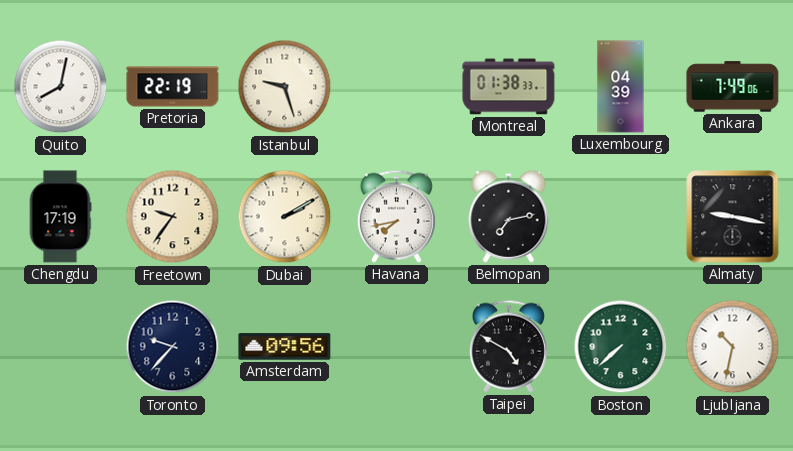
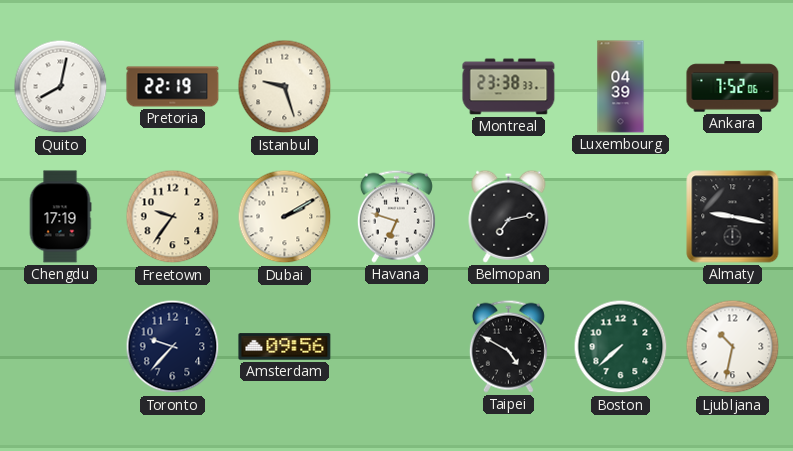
Montreal: 01:38 -> 23:38 (509, 87)
Ankara: 7:49 -> 7:52 (733, 87)
Havana: 7:43 -> 6:48 (396, 216)
